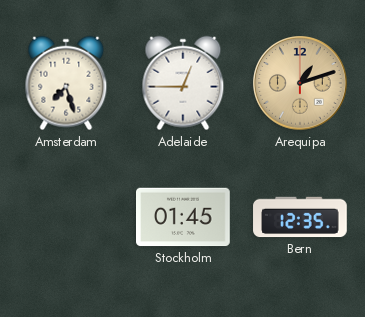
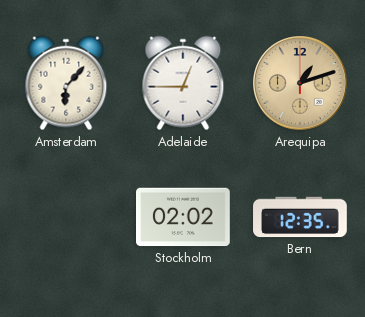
Amsterdam: 7:27 -> 6:07 (66, 83)
Stockholm: 01:45 -> 02:02 (183, 217)
